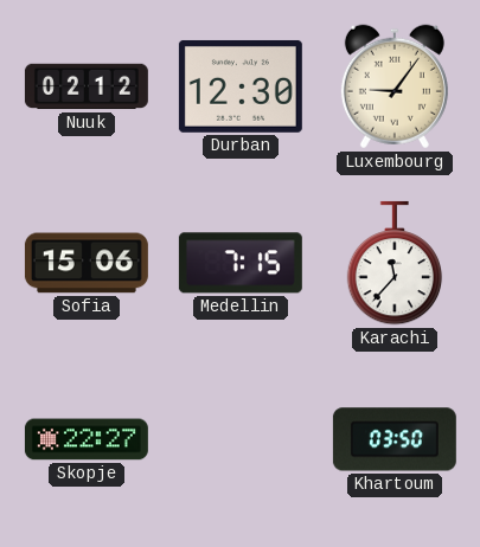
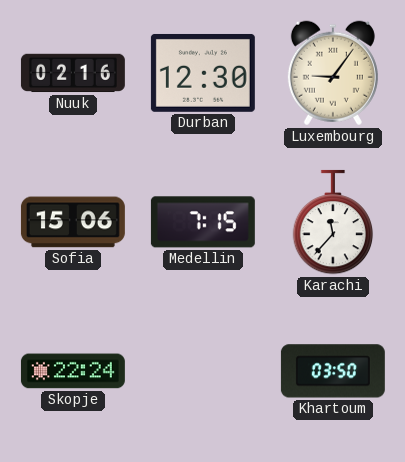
Nuuk: 02:12 -> 02:16 (73, 73)
Skopje: 22:27 -> 22:24 (73, 371)
